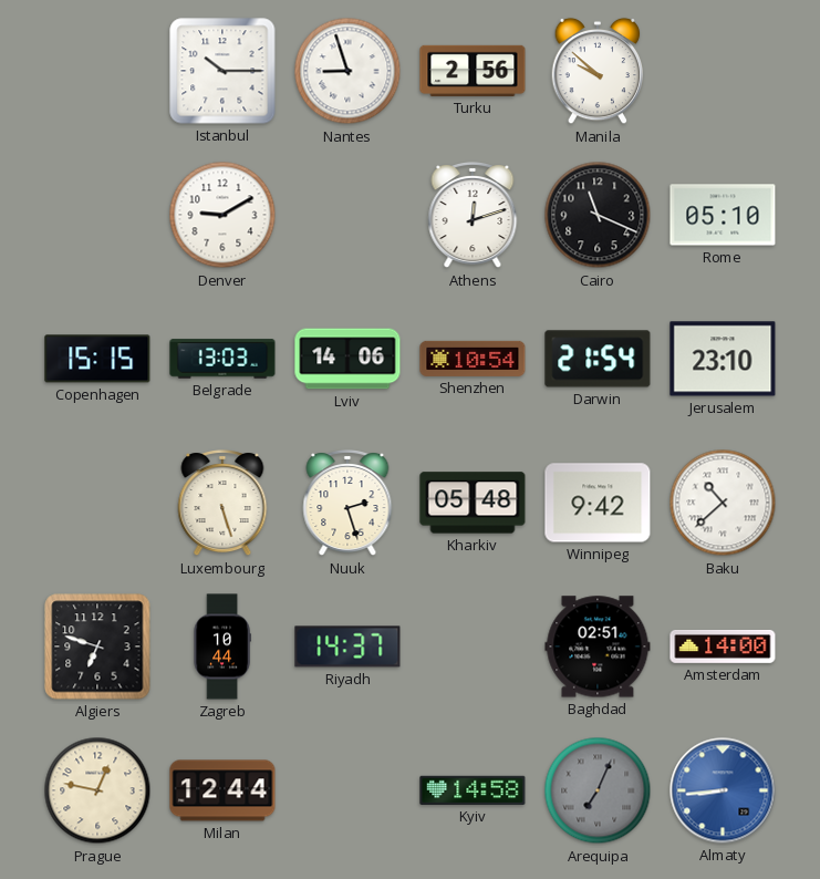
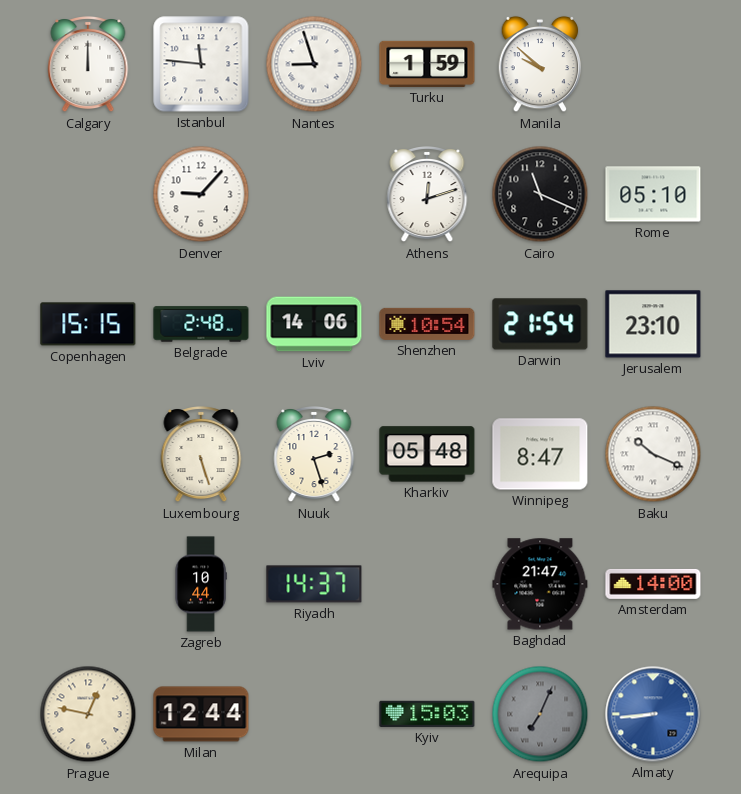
Calgary: none -> 12:00 (88, 65)
Istanbul: 10:15 -> 11:46 (201, 64)
Turku: 2:56 -> 1:59 (427, 64)
Denver: 9:10 -> 9:07 (201, 194)
Belgrade: 13:03 -> 2:48 (201, 324)
Winnipeg: 9:42 -> 8:47 (540, 454)
Baku: 10:38 -> 10:19 (653, 454)
Algiers: 6:48 -> none (97, 647)
Baghdad: 02:51 -> 21:47 (540, 584)
Kyiv: 14:58 -> 15:03 (427, 714)
